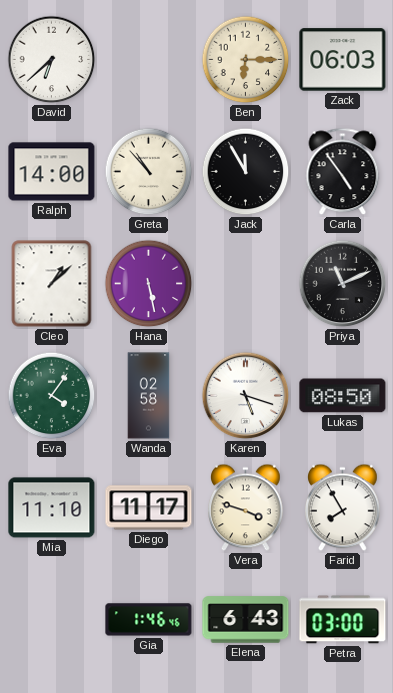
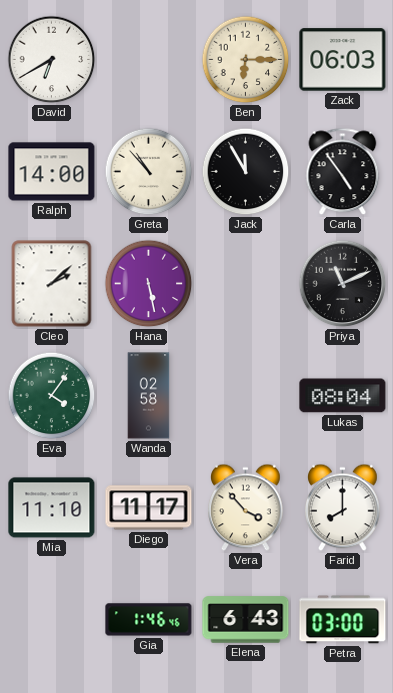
David: 6:38 -> 6:40 (52, 60)
Cleo: 1:08 -> 2:08 (52, 284)
Karen: 5:18 -> none (246, 396)
Lukas: 08:50 -> 08:04 (343, 396)
Vera: 3:48 -> 3:53 (246, 508)
Farid: 7:55 -> 8:00 (343, 508)
